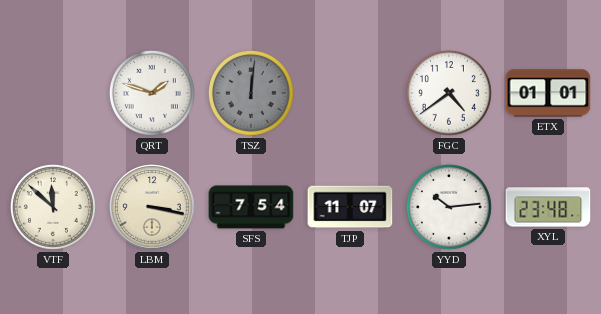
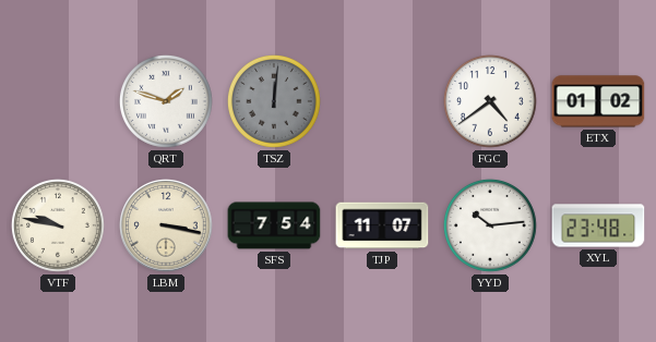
ETX: 01:01 -> 01:02 (598, 101)
VTF: 11:52 -> 9:47 (58, 225)
